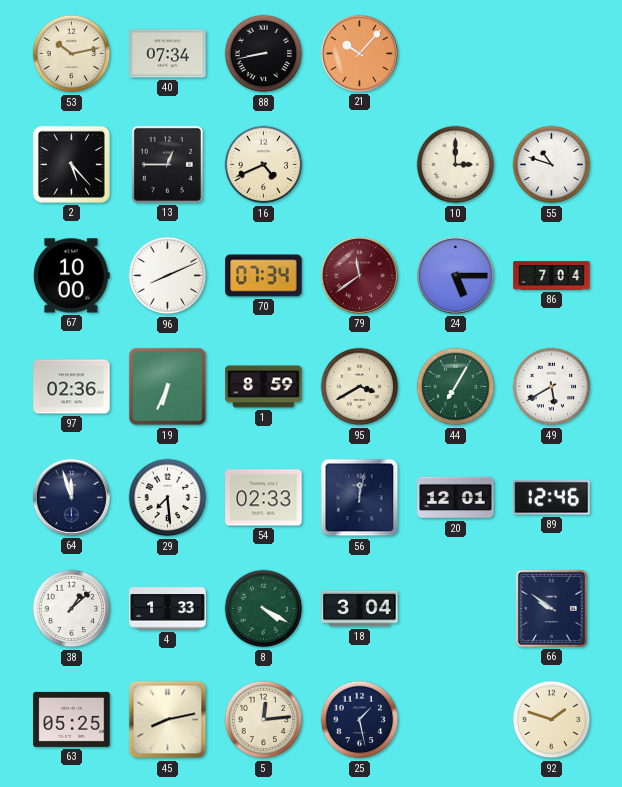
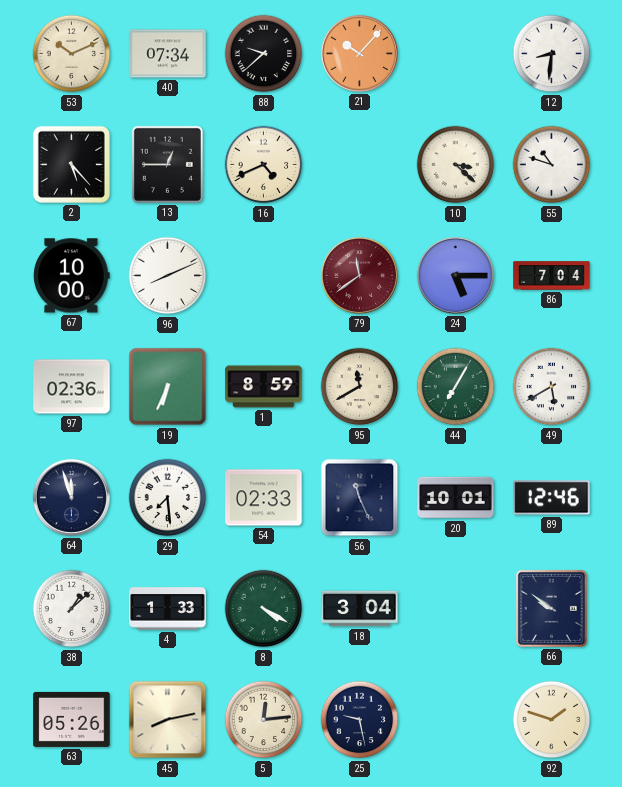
53: 10:13 -> 10:11 (72, 54)
88: 8:43 -> 9:38 (264, 54)
12: none -> 8:31 (552, 54)
10: 3:00 -> 3:22 (456, 165)
70: 07:34 -> none (264, 276)
95: 3:40 -> 11:40 (360, 387)
56: 12:02 -> 11:26 (360, 498)
20: 12:01 -> 10:01 (456, 498)
63: 05:25 -> 05:26 (72, 719)
25: 1:28 -> 9:28 (360, 720)
